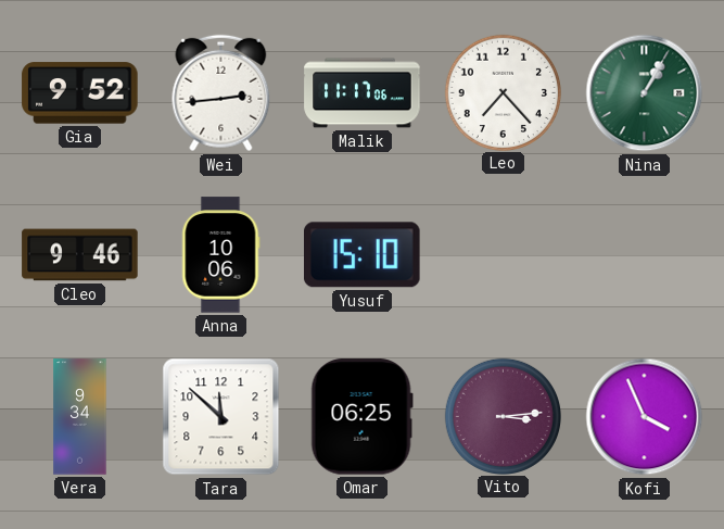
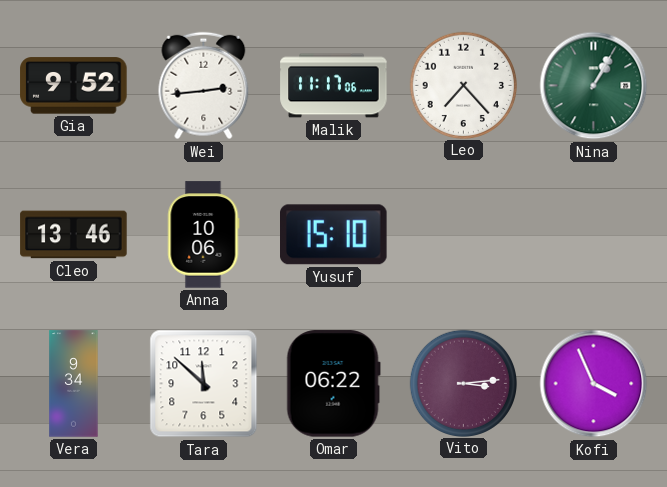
Cleo: 9:46 -> 13:46 (74, 235)
Omar: 06:25 -> 06:22 (333, 384)
